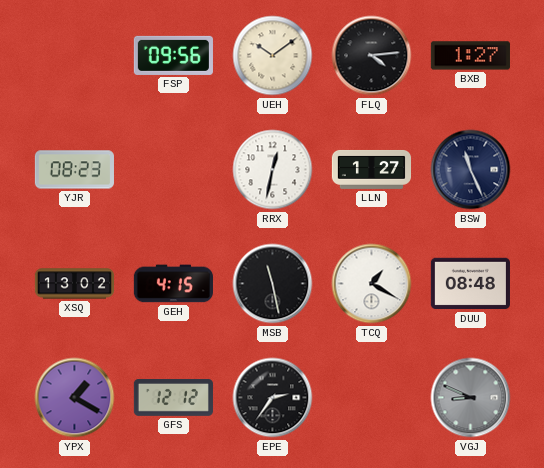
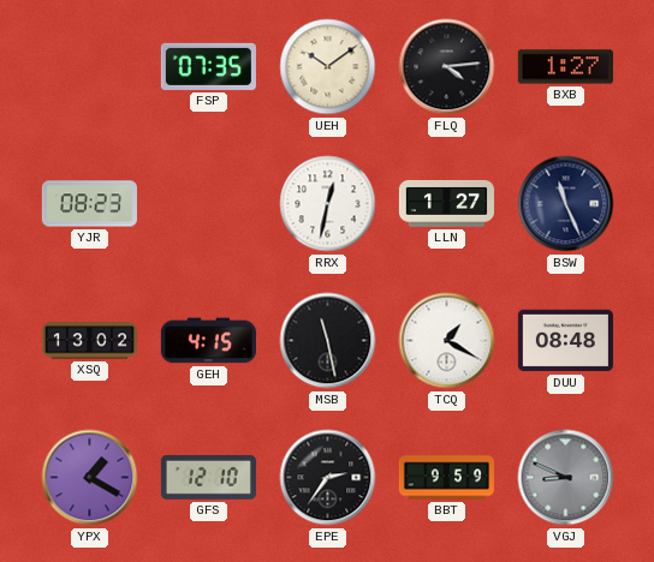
FSP: 09:56 -> 07:35 (208, 66)
GFS: 12:12 -> 12:10 (208, 478)
BBT: none -> 9:59 (446, 478)
